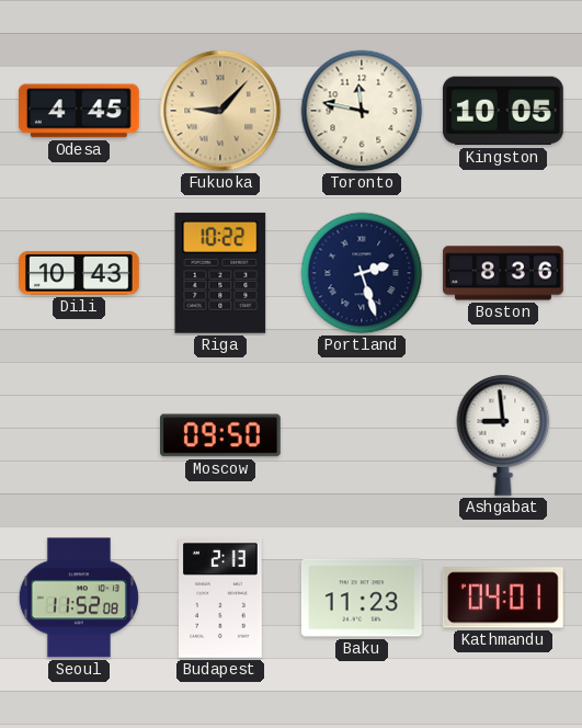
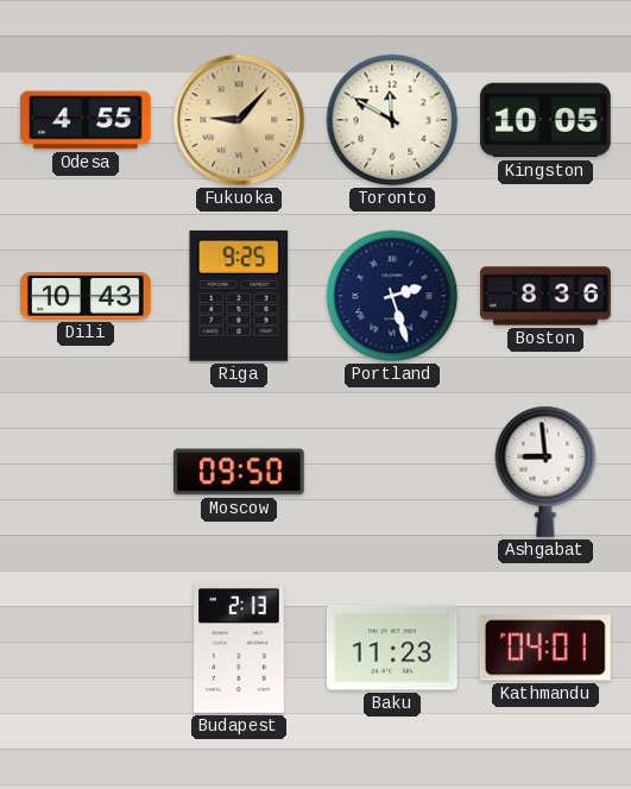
Odesa: 4:45 -> 4:55 (86, 120)
Toronto: 11:47 -> 11:50 (392, 120)
Riga: 10:22 -> 9:25 (239, 296)
Seoul: 11:52 -> none (79, 598)
